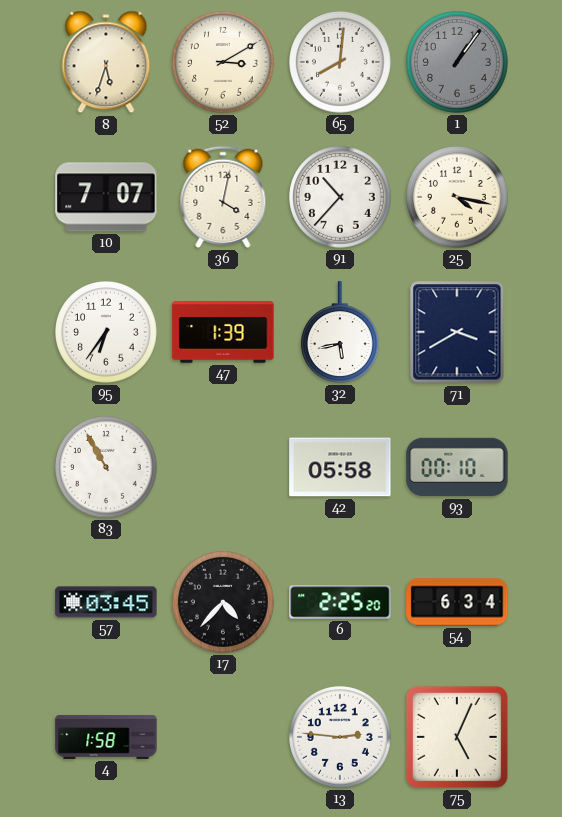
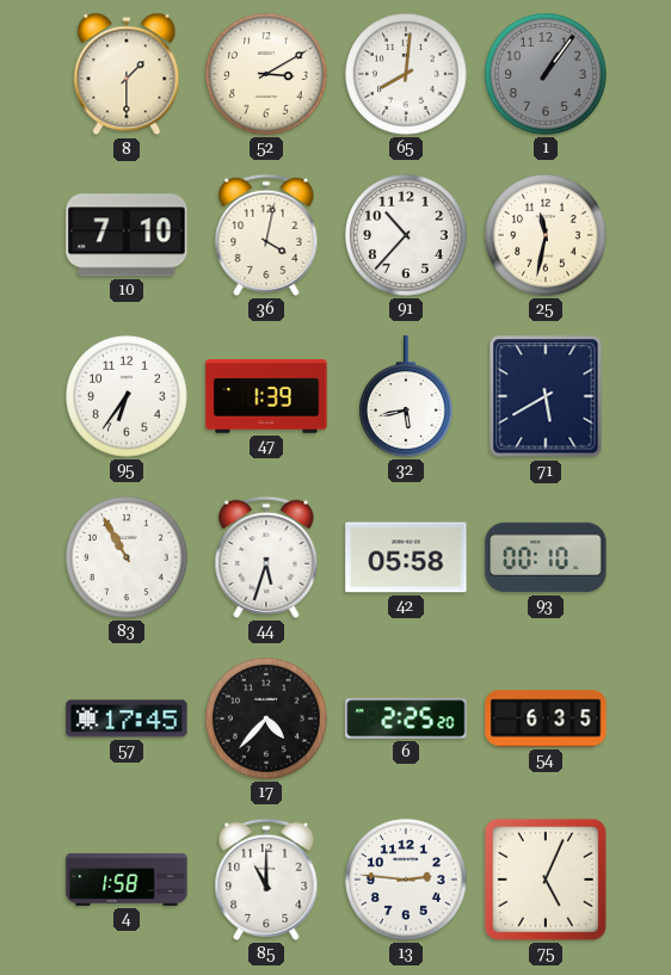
8: 5:33 -> 1:30 (127, 74)
10: 7:07 -> 7:10 (127, 235)
25: 4:17 -> 11:32 (547, 236)
71: 3:40 -> 5:40 (546, 396)
44: none -> 5:33 (266, 557)
57: 03:45 -> 17:45 (127, 718)
54: 6:34 -> 6:35 (546, 718)
85: none -> 11:00 (266, 880)
